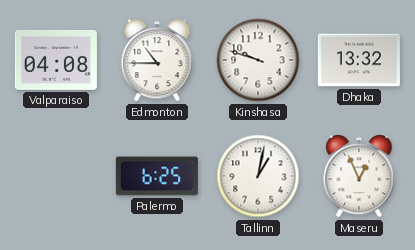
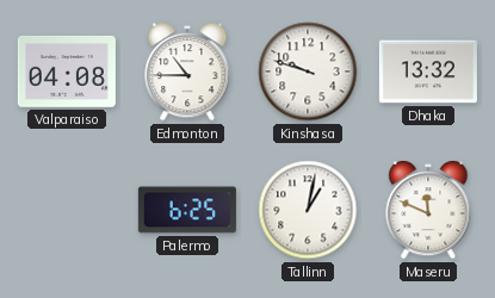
Maseru: 12:56 -> 11:49 (428, 211)
